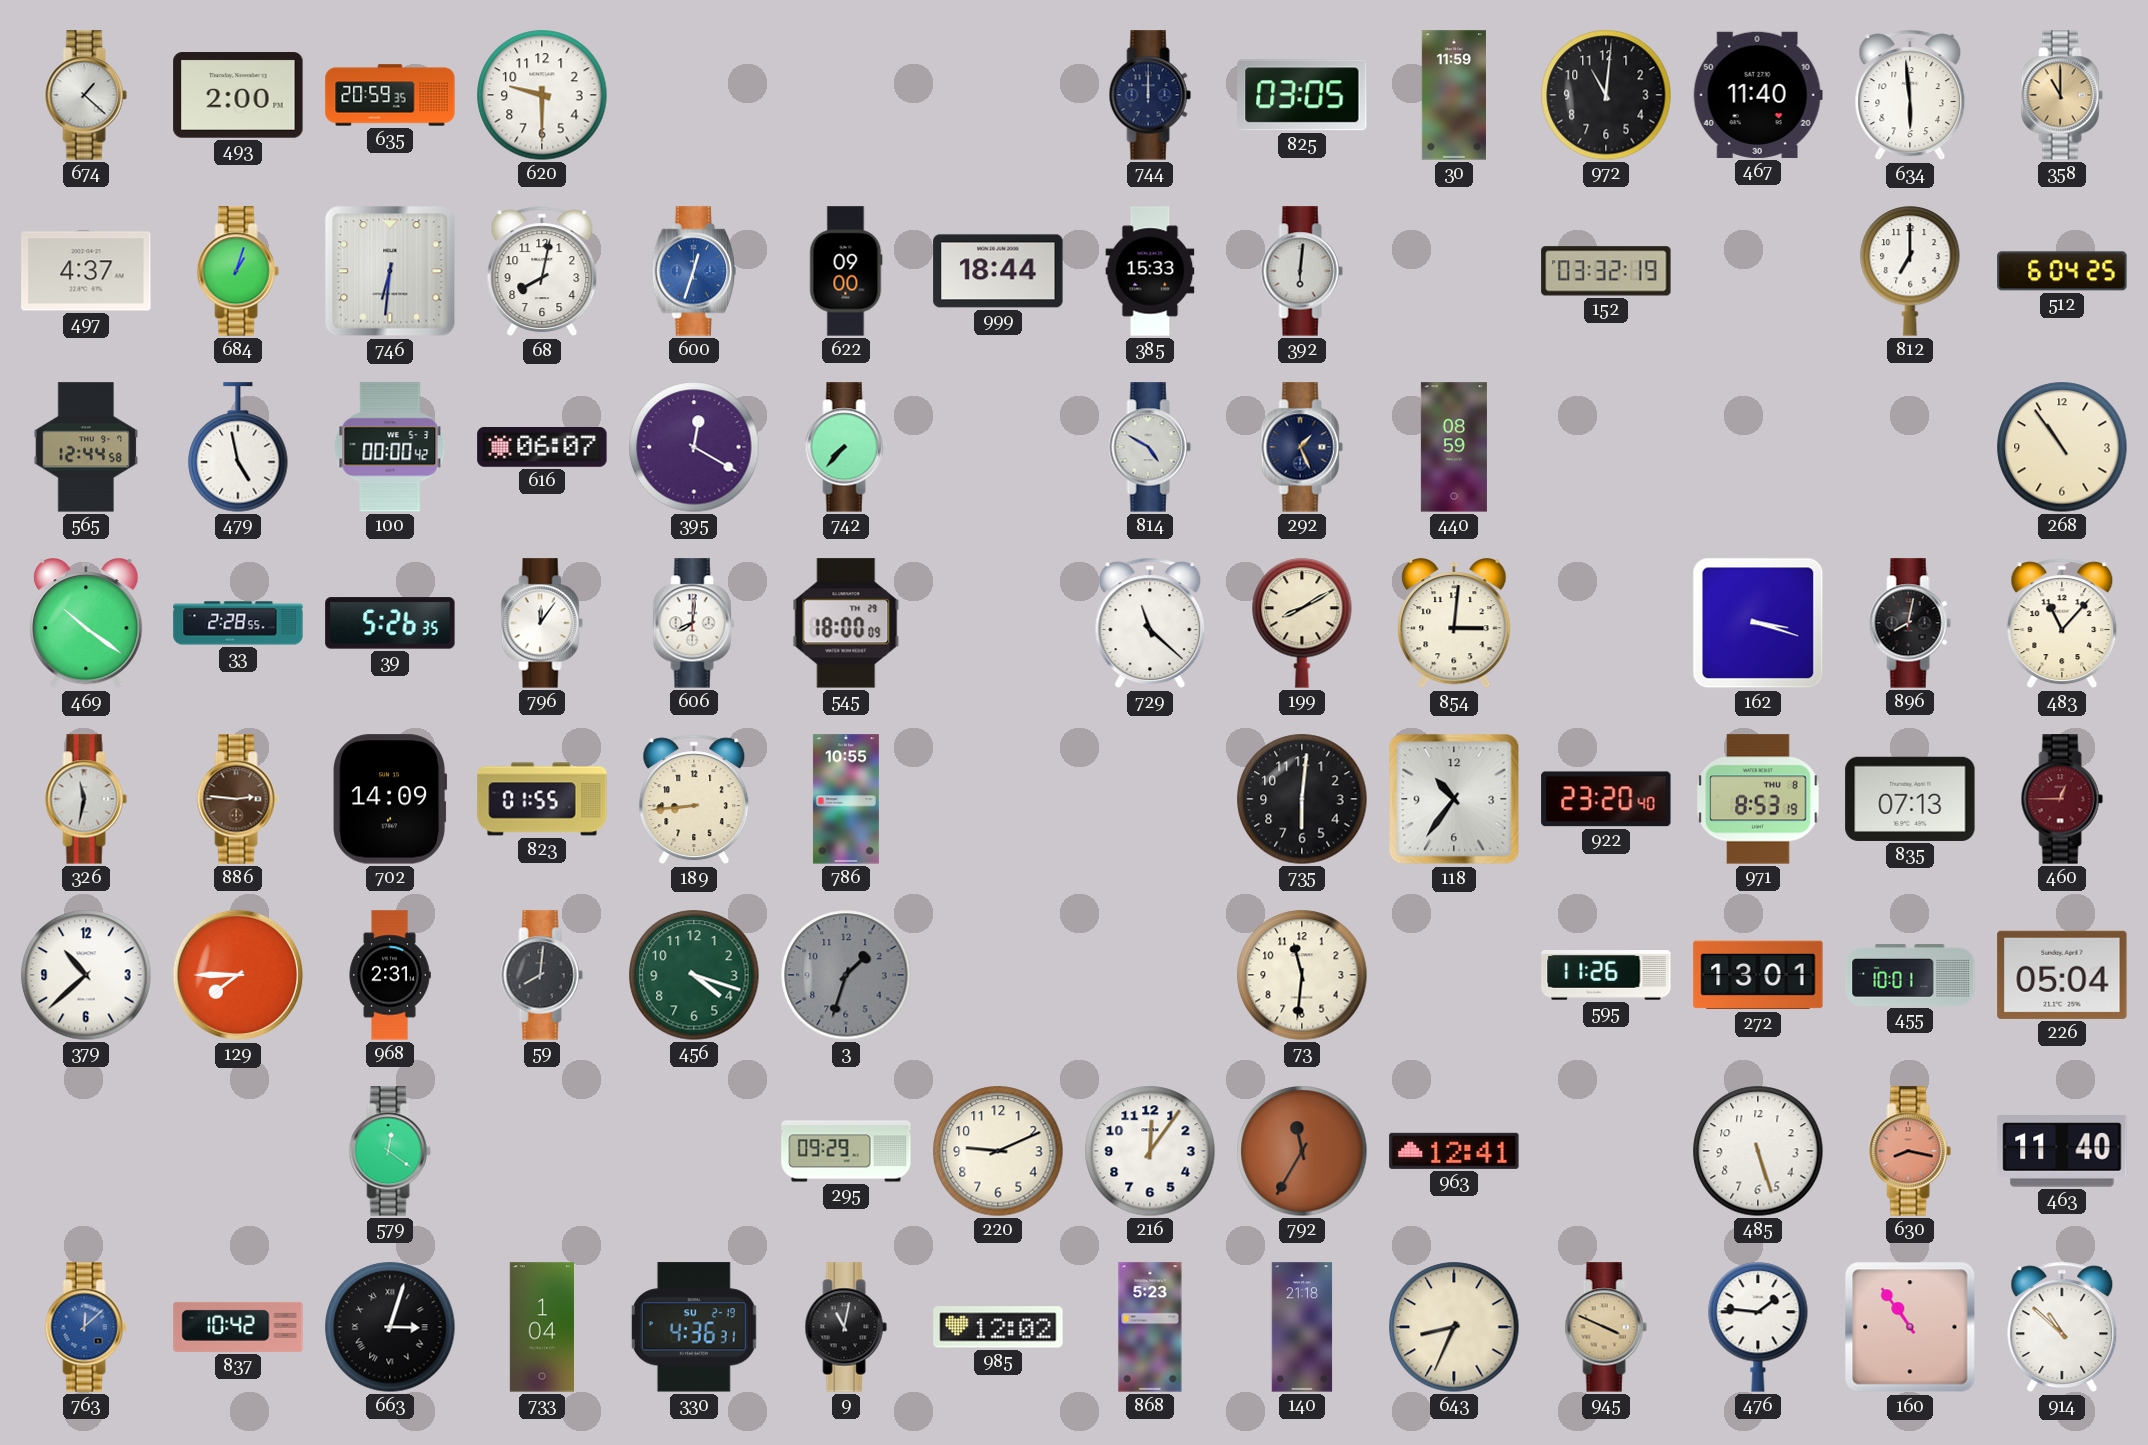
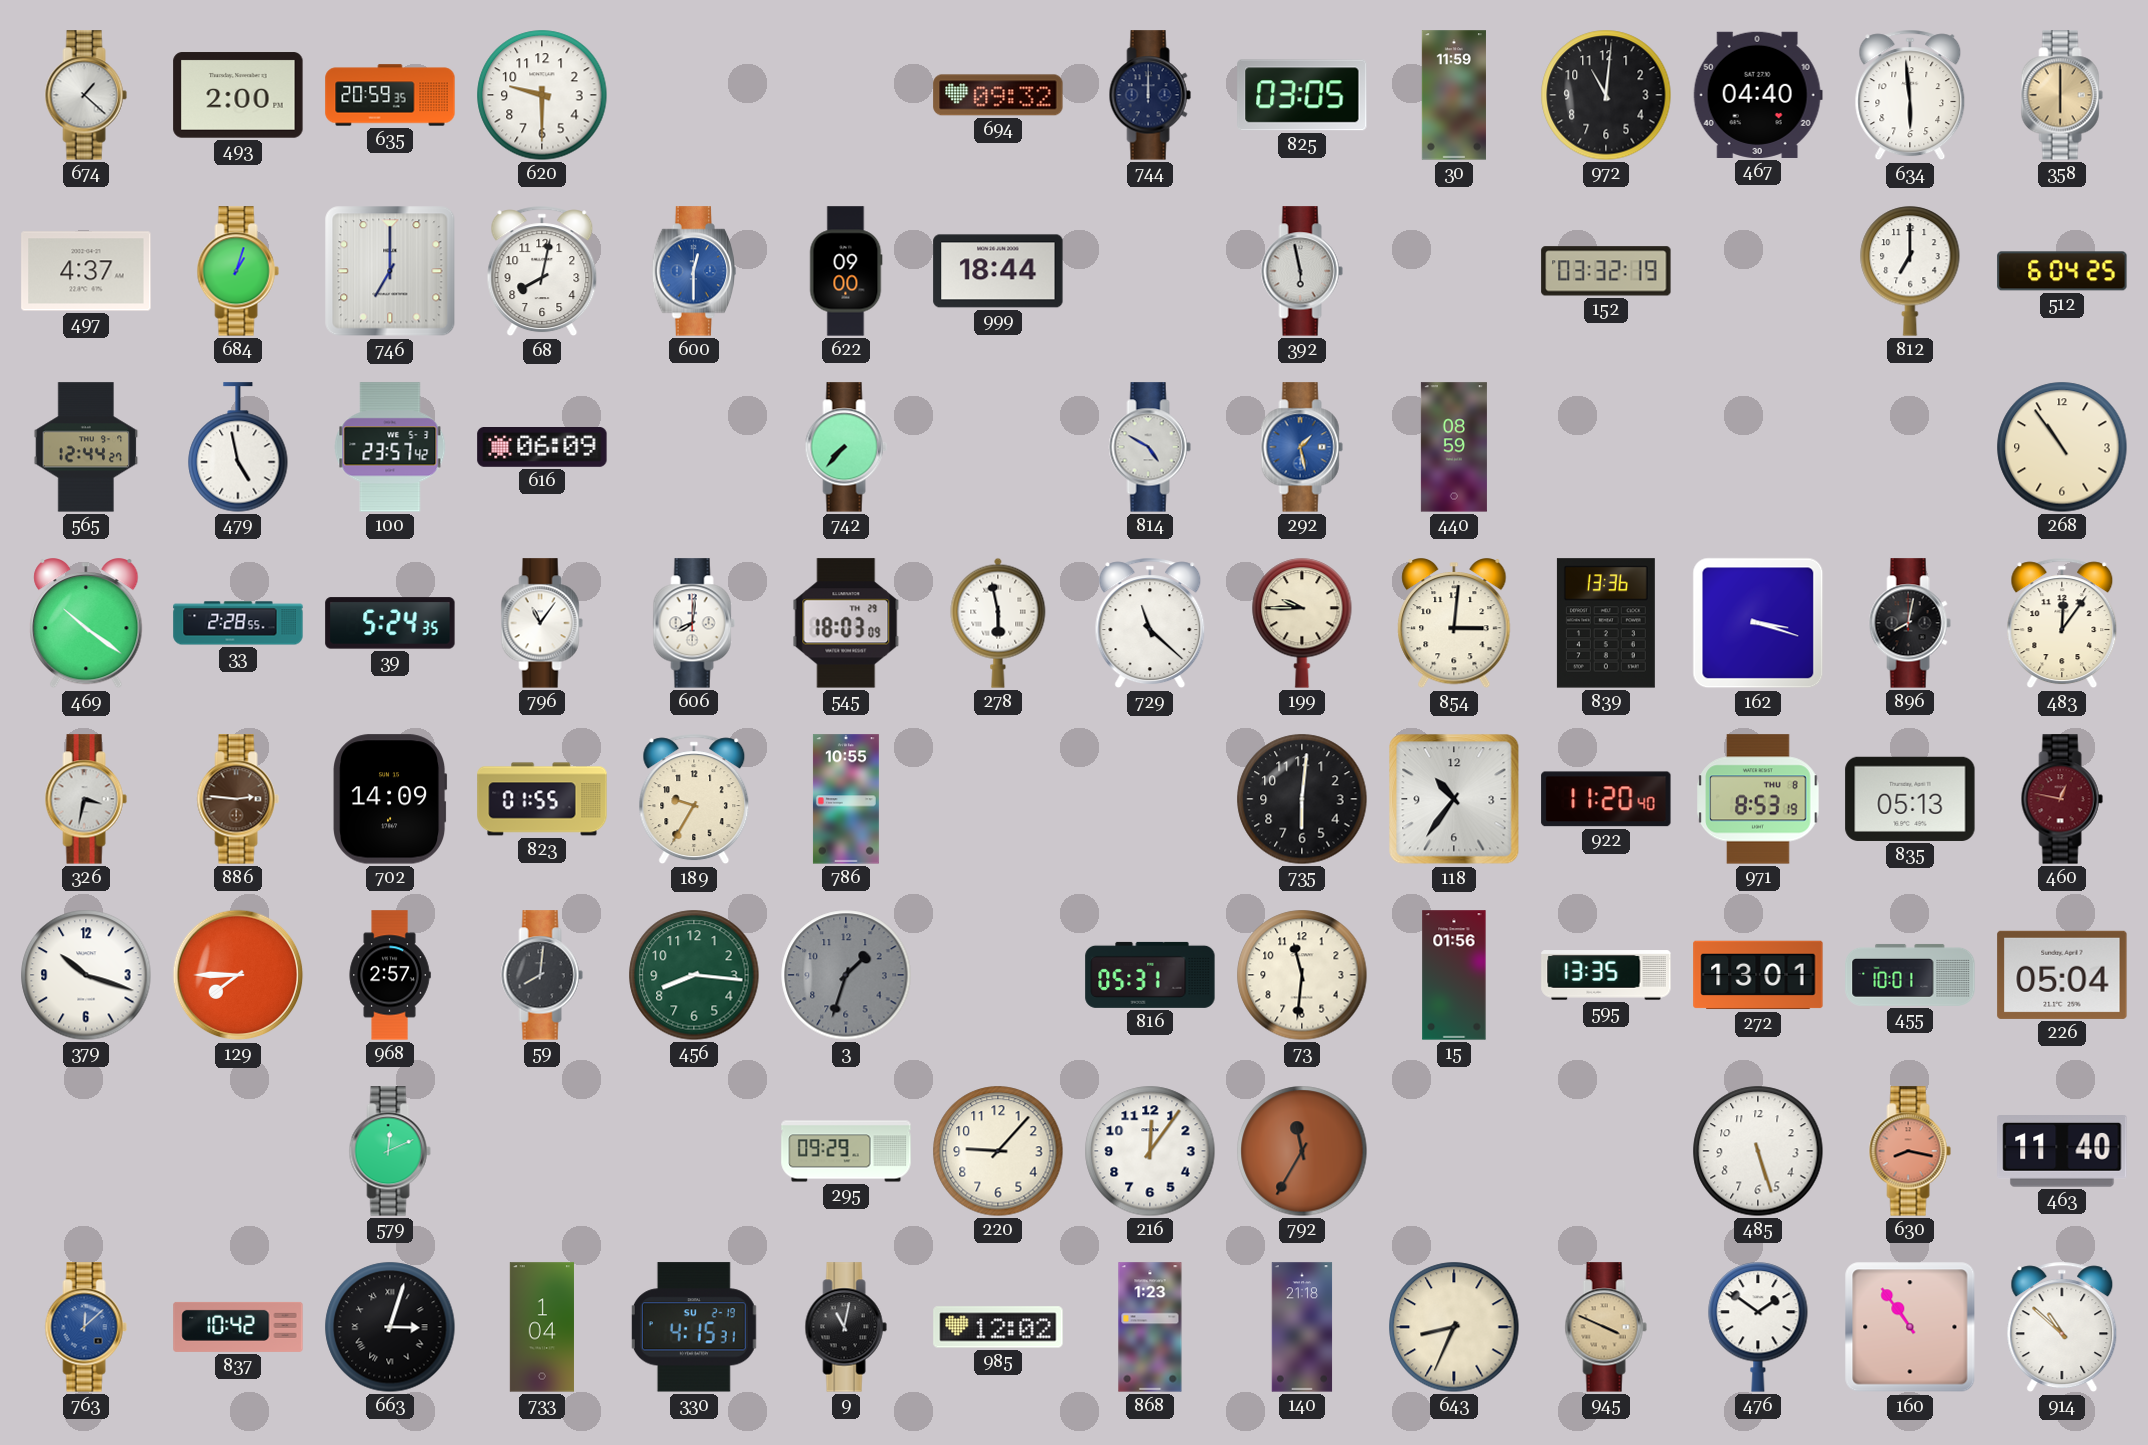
694: none -> 09:32 (998, 95)
467: 11:40 -> 04:40 (1758, 95)
358: 11:00 -> 6:00 (2062, 95)
746: 6:31 -> 7:00 (390, 271)
600: 12:33 -> 12:30 (694, 271)
385: 15:33 -> none (1150, 271)
392: 6:01 -> 5:58 (1302, 271)
565: 12:44:58 -> 12:44:27 (86, 447)
100: 00:00 -> 23:57 (390, 447)
616: 06:07 -> 06:09 (542, 448)
395: 12:20 -> none (694, 447)
292: 1:26 -> 1:28 (1302, 447)
292 dial: navy -> blue (1302, 447)
39: 5:26 -> 5:24 (390, 623)
796: 12:06 -> 11:06 (542, 623)
545: 18:00 -> 18:03 (846, 623)
278: none -> 5:58 (998, 623)
199: 8:10 -> 9:45 (1302, 623)
839: none -> 13:36 (1606, 623)
483: 11:07 -> 12:06 (2062, 623)
326: 11:32 -> 3:32 (86, 799)
189: 8:44 -> 9:35 (694, 799)
922: 23:20 -> 11:20 (1606, 799)
835: 07:13 -> 05:13 (1910, 799)
460: 12:45 -> 12:47 (2062, 799)
379: 10:38 -> 10:18 (86, 975)
968: 2:31 -> 2:57 (390, 975)
456: 4:18 -> 8:16 (694, 975)
816: none -> 05:31 (1150, 975)
15: none -> 01:56 (1454, 975)
595: 11:26 -> 13:35 (1606, 975)
579: 12:21 -> 12:11 (390, 1151)
220: 9:11 -> 9:07 (998, 1151)
963: 12:41 -> none (1454, 1151)
330: 4:36 -> 4:15 (694, 1327)
868: 5:23 -> 1:23 (1150, 1327)
476: 1:46 -> 1:51 (1758, 1327)
